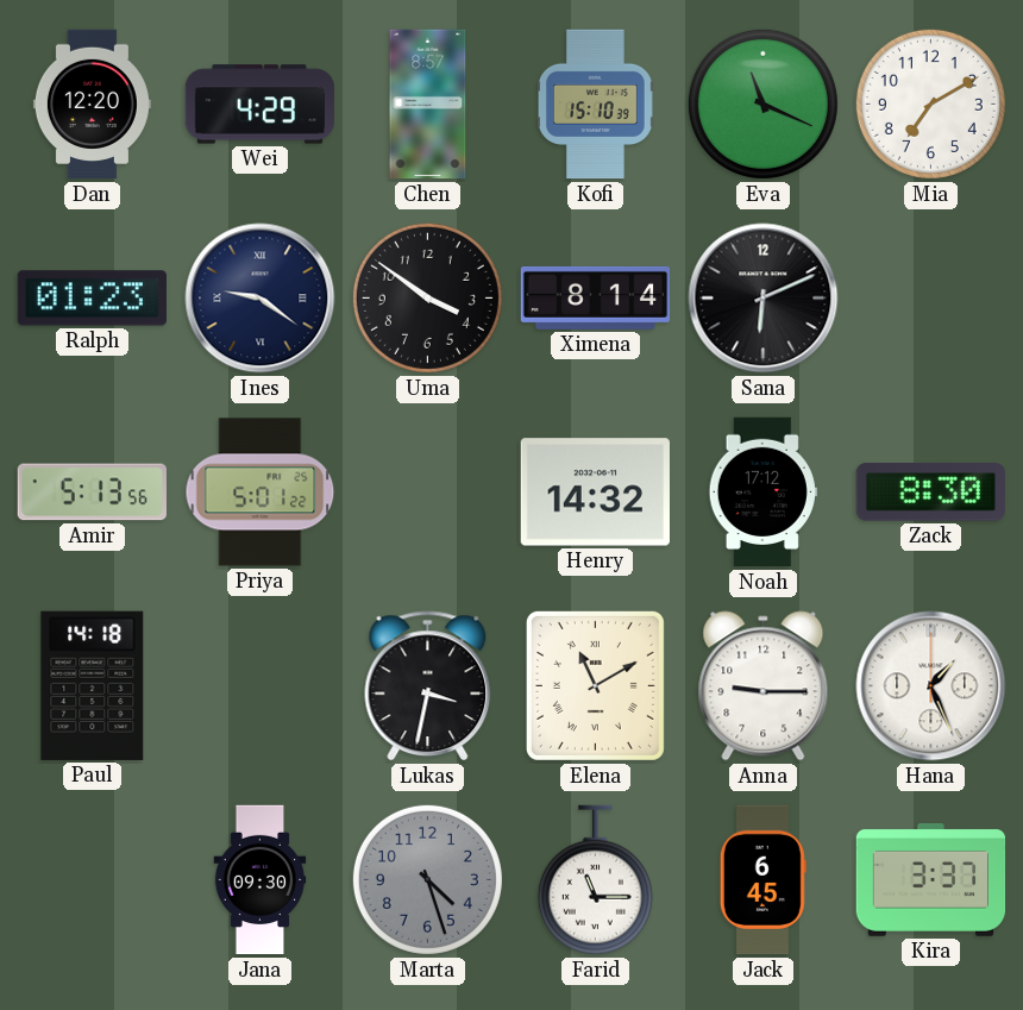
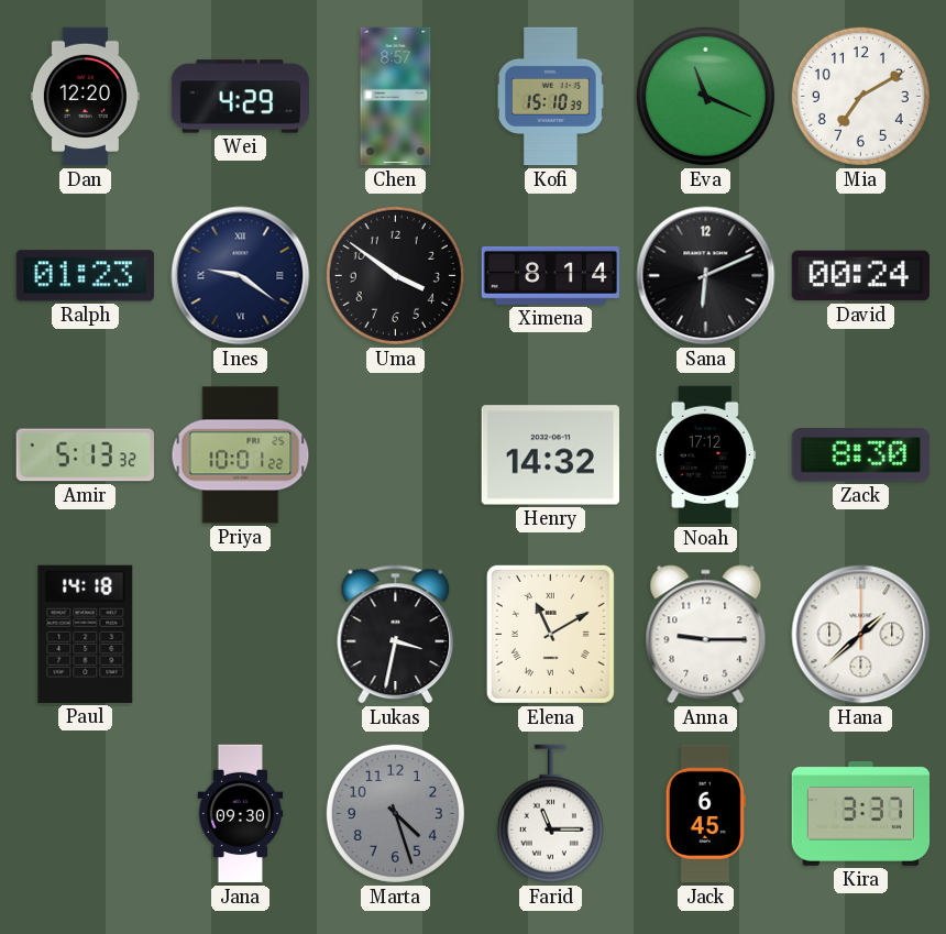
David: none -> 00:24 (860, 276)
Amir: 5:13:56 -> 5:13:32 (85, 455)
Priya: 5:01 -> 10:01 (241, 455)
Hana: 1:26 -> 1:38 (861, 635)
